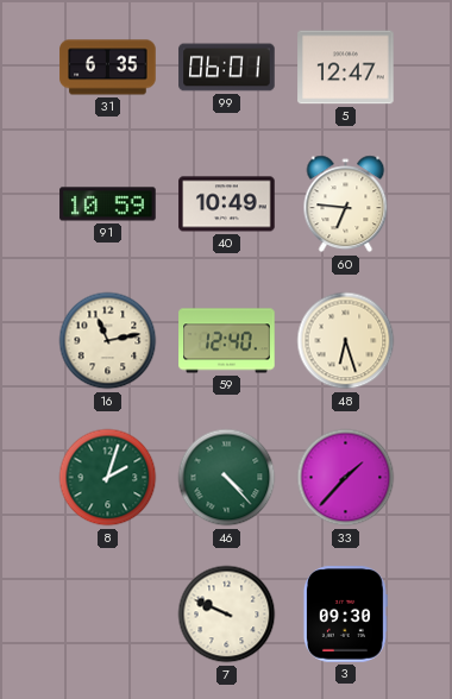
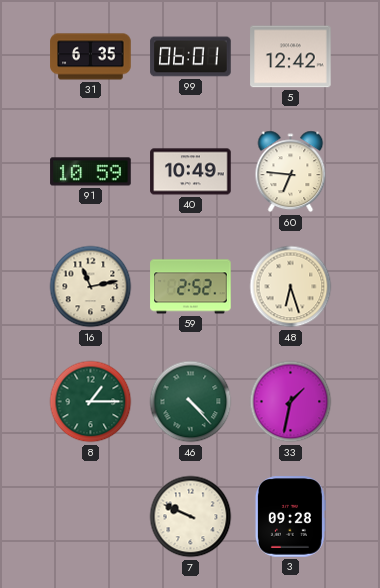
5: 12:47 -> 12:42 (291, 57)
59: 12:40 -> 2:52 (191, 287)
8: 2:03 -> 1:15 (91, 402)
33: 1:37 -> 1:32 (291, 402)
3: 09:30 -> 09:28 (290, 517)
